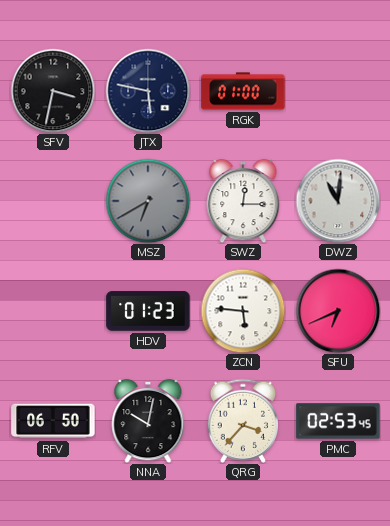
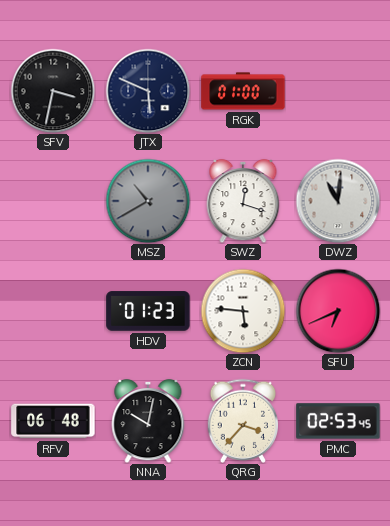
JTX: 5:47 -> 5:49 (148, 91)
MSZ: 6:40 -> 10:40 (148, 201)
SWZ: 12:15 -> 12:18 (243, 201)
RFV: 06:50 -> 06:48 (53, 421)
